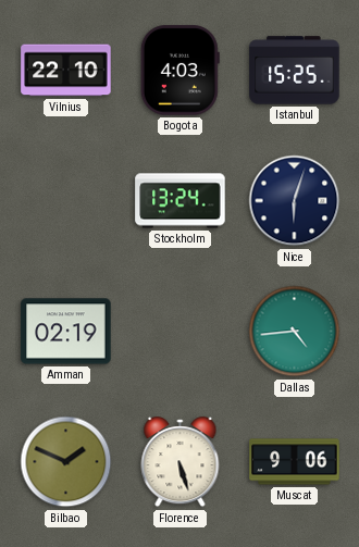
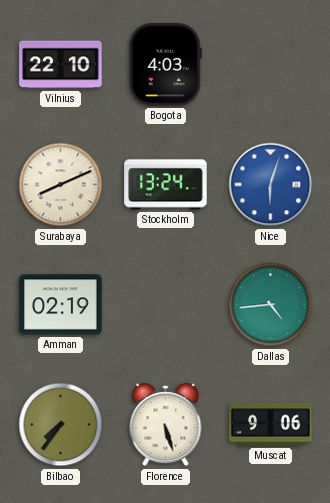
Istanbul: 15:25 -> none (295, 71)
Surabaya: none -> 8:11 (61, 185)
Nice dial: navy -> blue (271, 185)
Bilbao: 1:49 -> 7:36 (61, 425)
